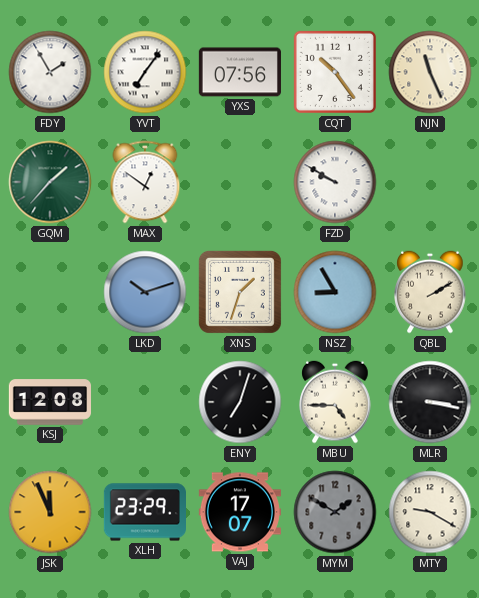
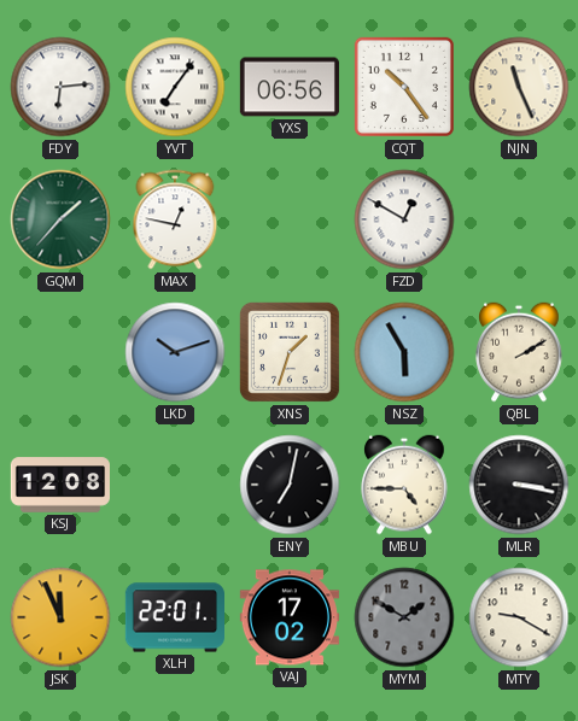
FDY: 1:55 -> 6:14 (60, 87)
YXS: 07:56 -> 06:56 (288, 87)
MAX: 12:51 -> 12:47 (175, 219)
FZD: 9:50 -> 12:50 (404, 219)
NSZ: 8:55 -> 5:55 (404, 352)
ENY: 7:03 -> 7:02 (290, 485)
XLH: 23:29 -> 22:01 (174, 617)
VAJ: 17:07 -> 17:02 (290, 617)
